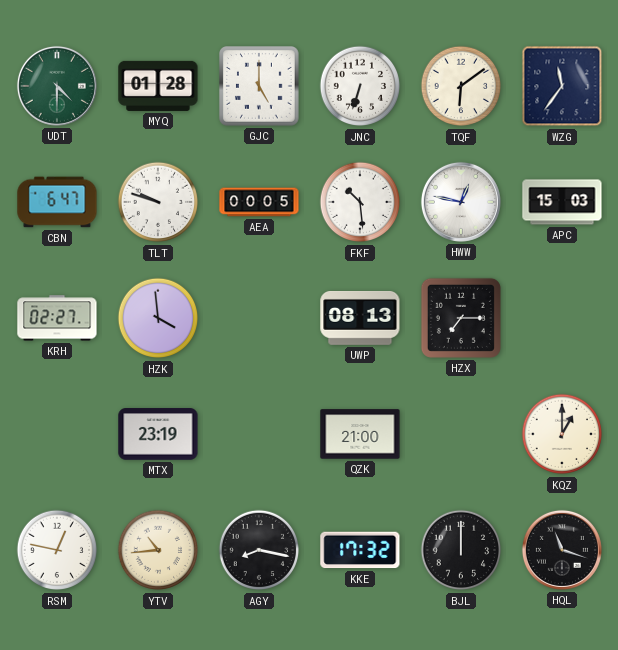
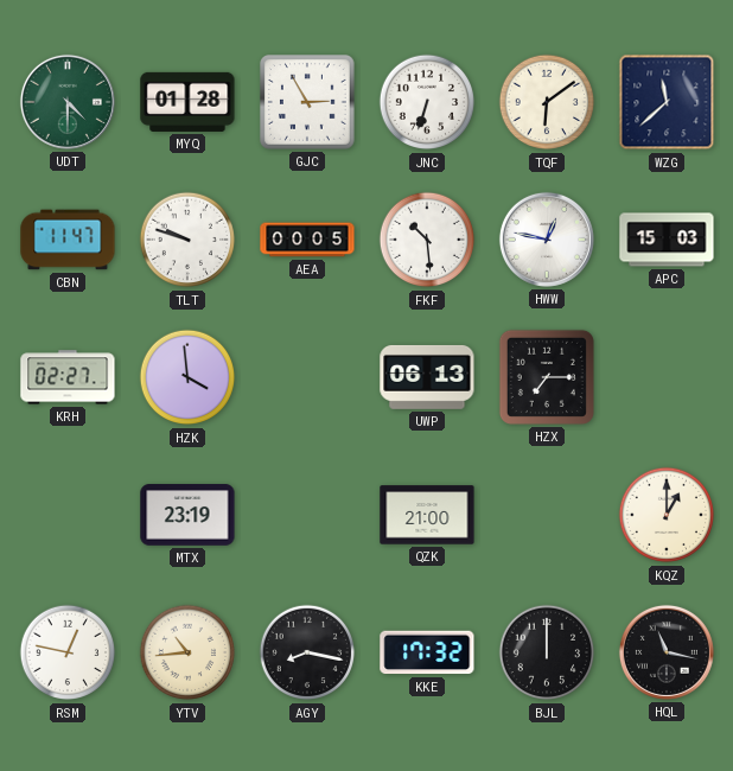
GJC: 5:00 -> 2:55 (308, 103)
WZG: 11:36 -> 11:38 (667, 102)
CBN: 6:47 -> 11:47 (68, 240)
UWP: 08:13 -> 06:13 (427, 377)
HQL: 11:18 -> 11:17 (667, 652)
